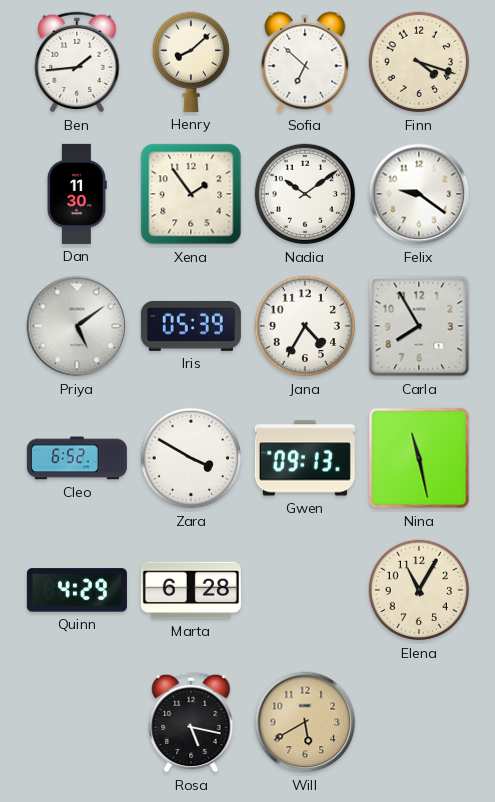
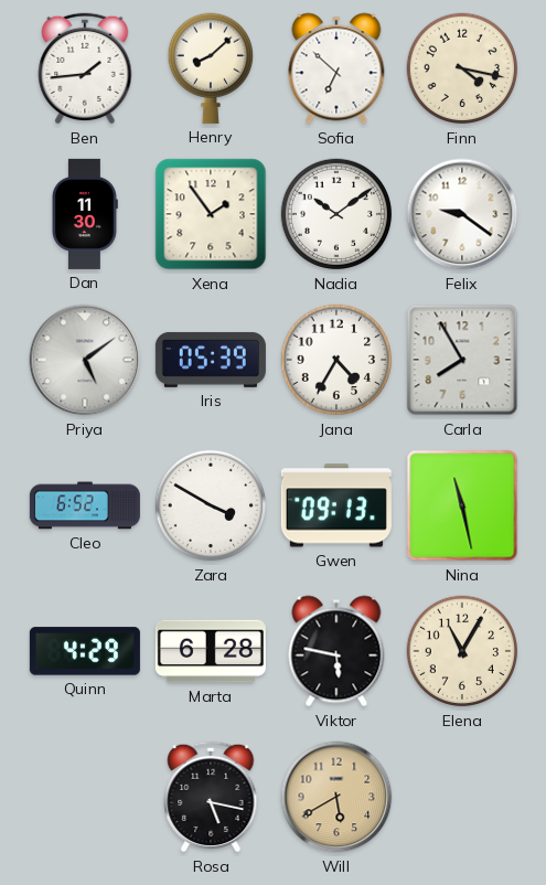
Finn: 4:18 -> 4:17 (462, 68)
Viktor: none -> 5:47 (336, 651)
